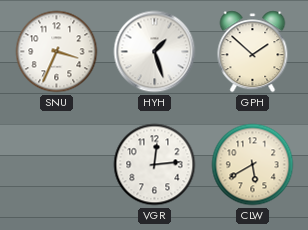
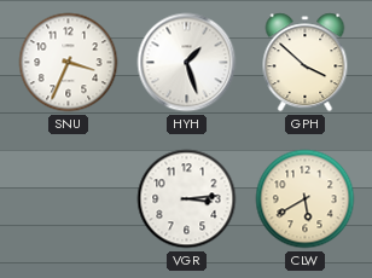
GPH: 1:52 -> 3:52 (306, 63)
VGR: 12:14 -> 3:14 (187, 199)
